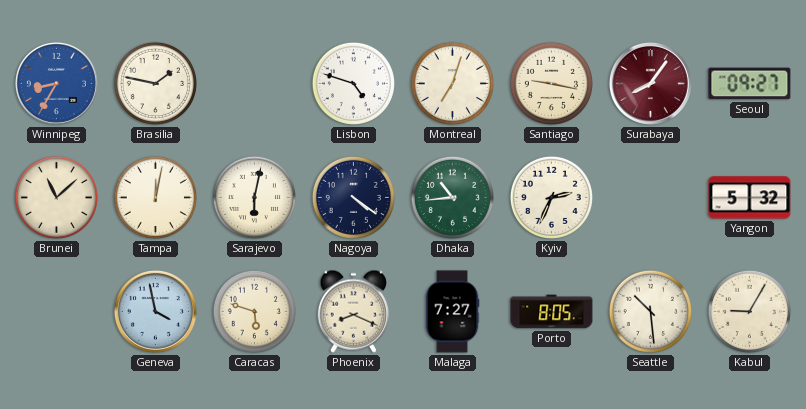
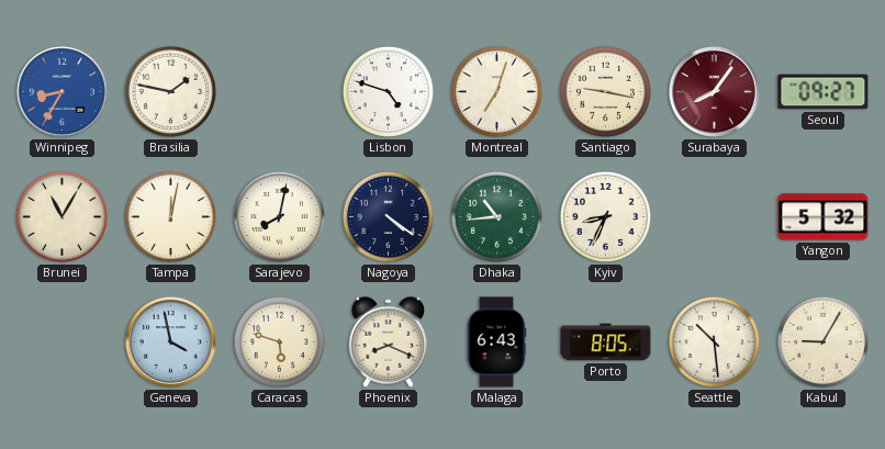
Brunei: 11:08 -> 11:05 (61, 216)
Sarajevo: 6:02 -> 8:02 (279, 216)
Kyiv: 2:34 -> 8:34 (605, 216)
Malaga: 7:27 -> 6:43 (496, 343)
